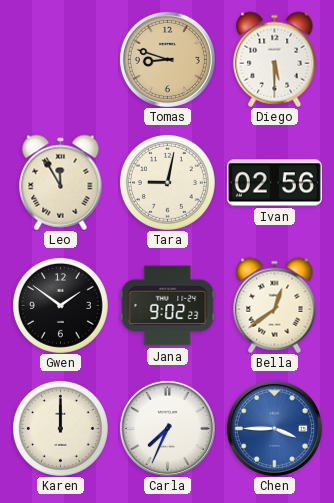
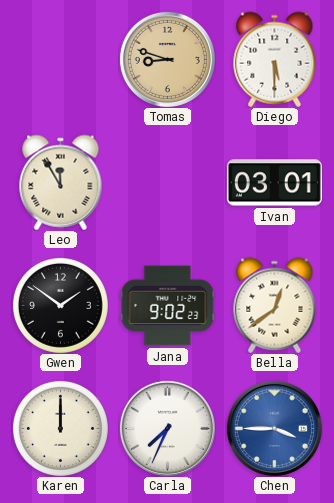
Tara: 9:02 -> none (167, 182)
Ivan: 02:56 -> 03:01 (274, 183)
